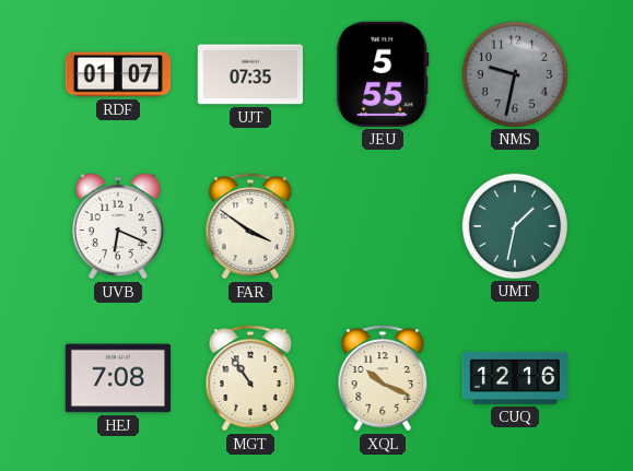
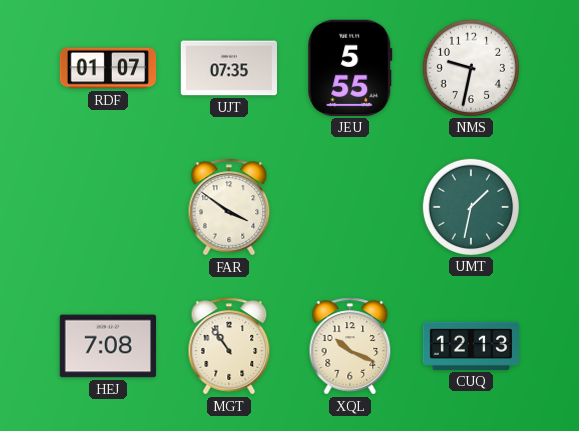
NMS dial: grey -> white (470, 67)
UVB: 6:19 -> none (118, 226)
CUQ: 12:16 -> 12:13 (471, 346)
